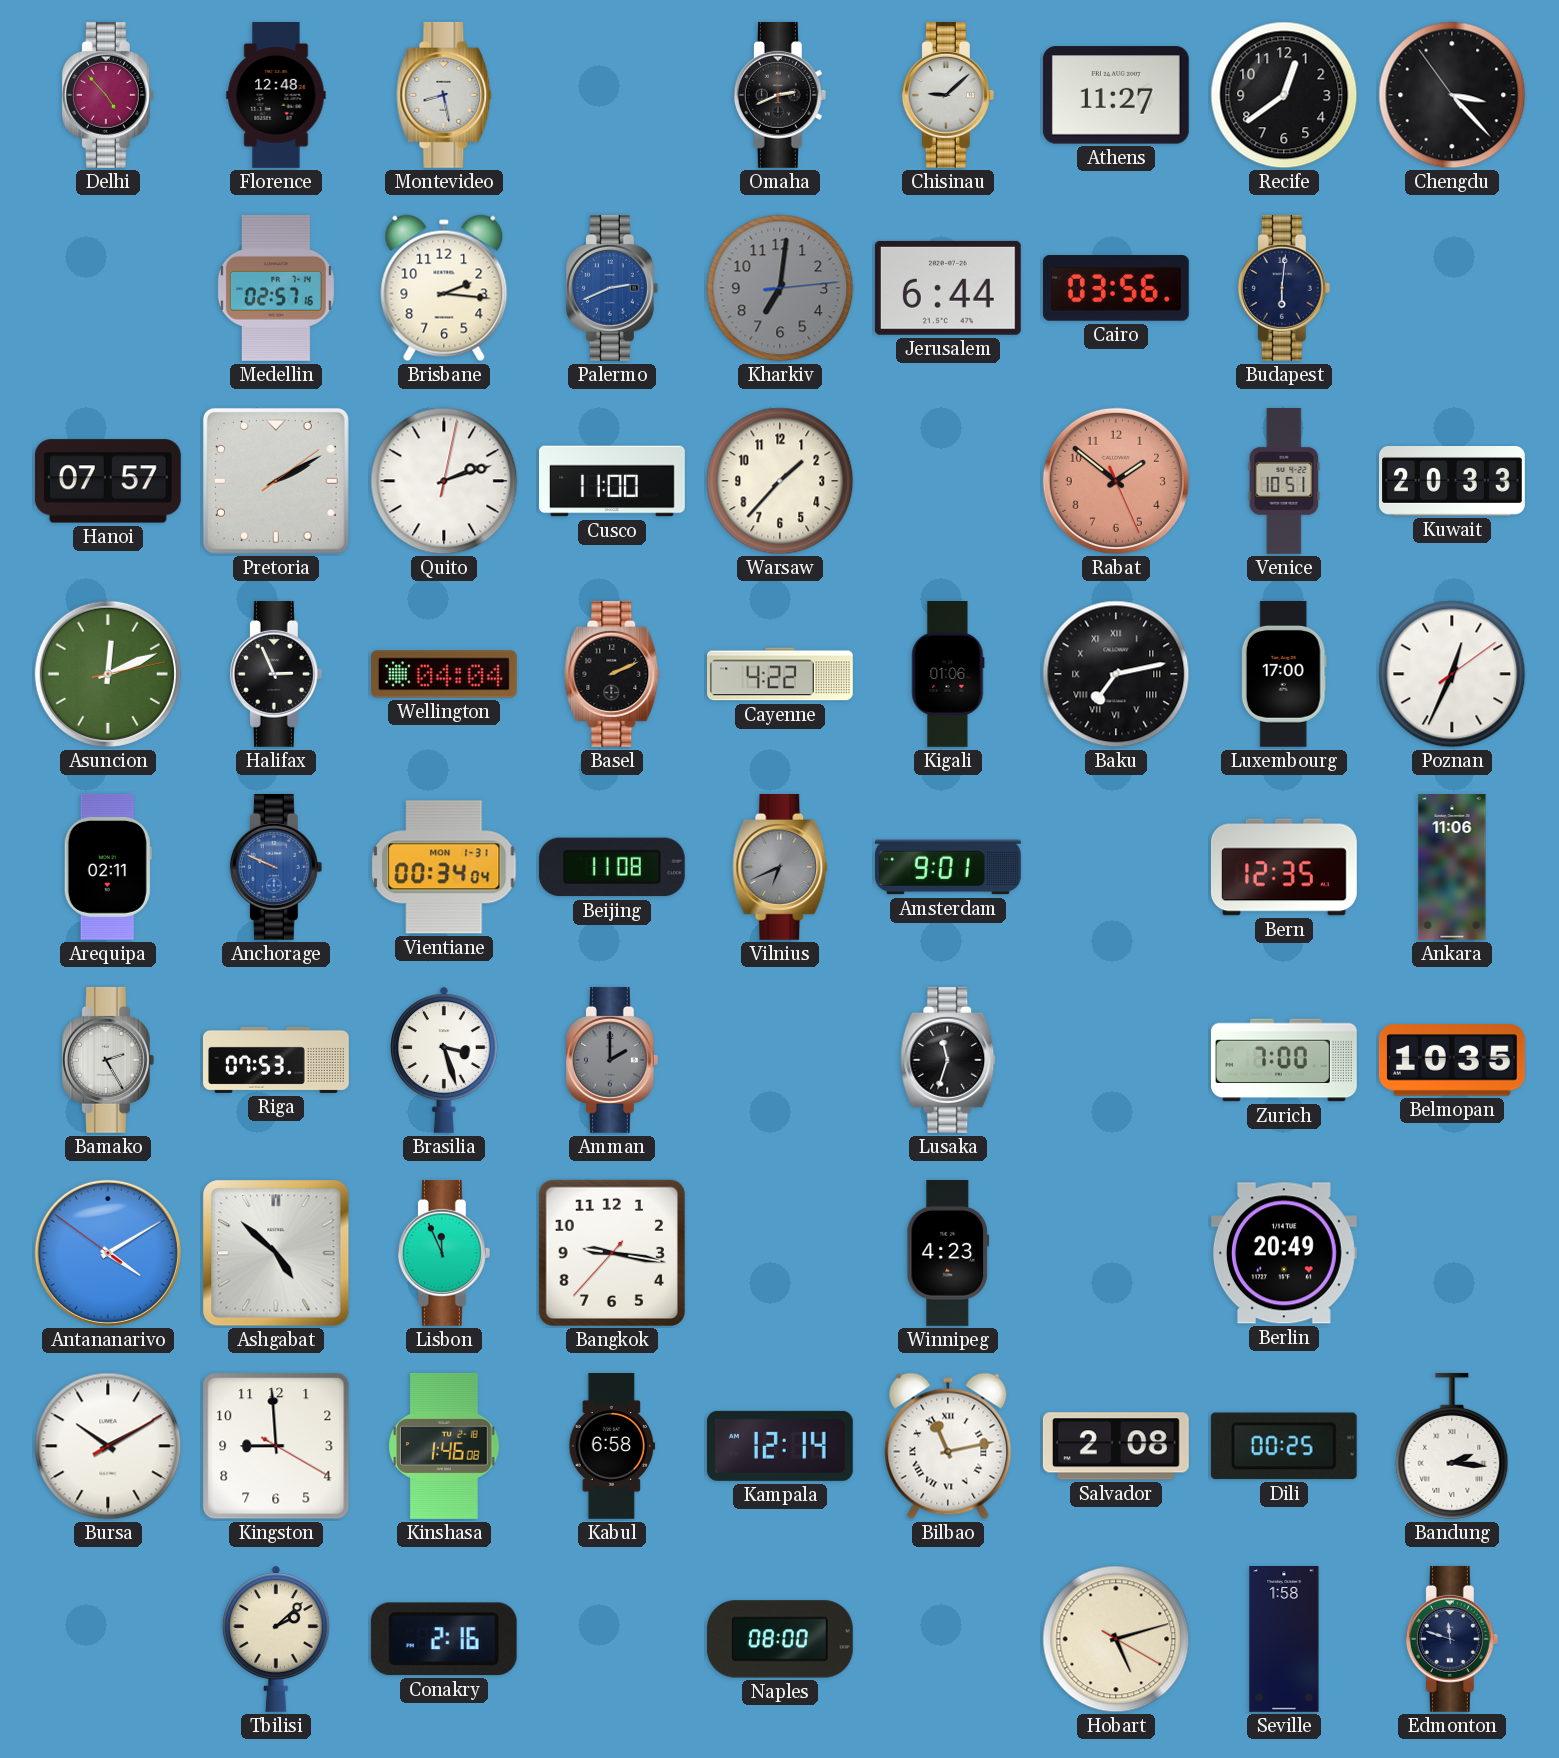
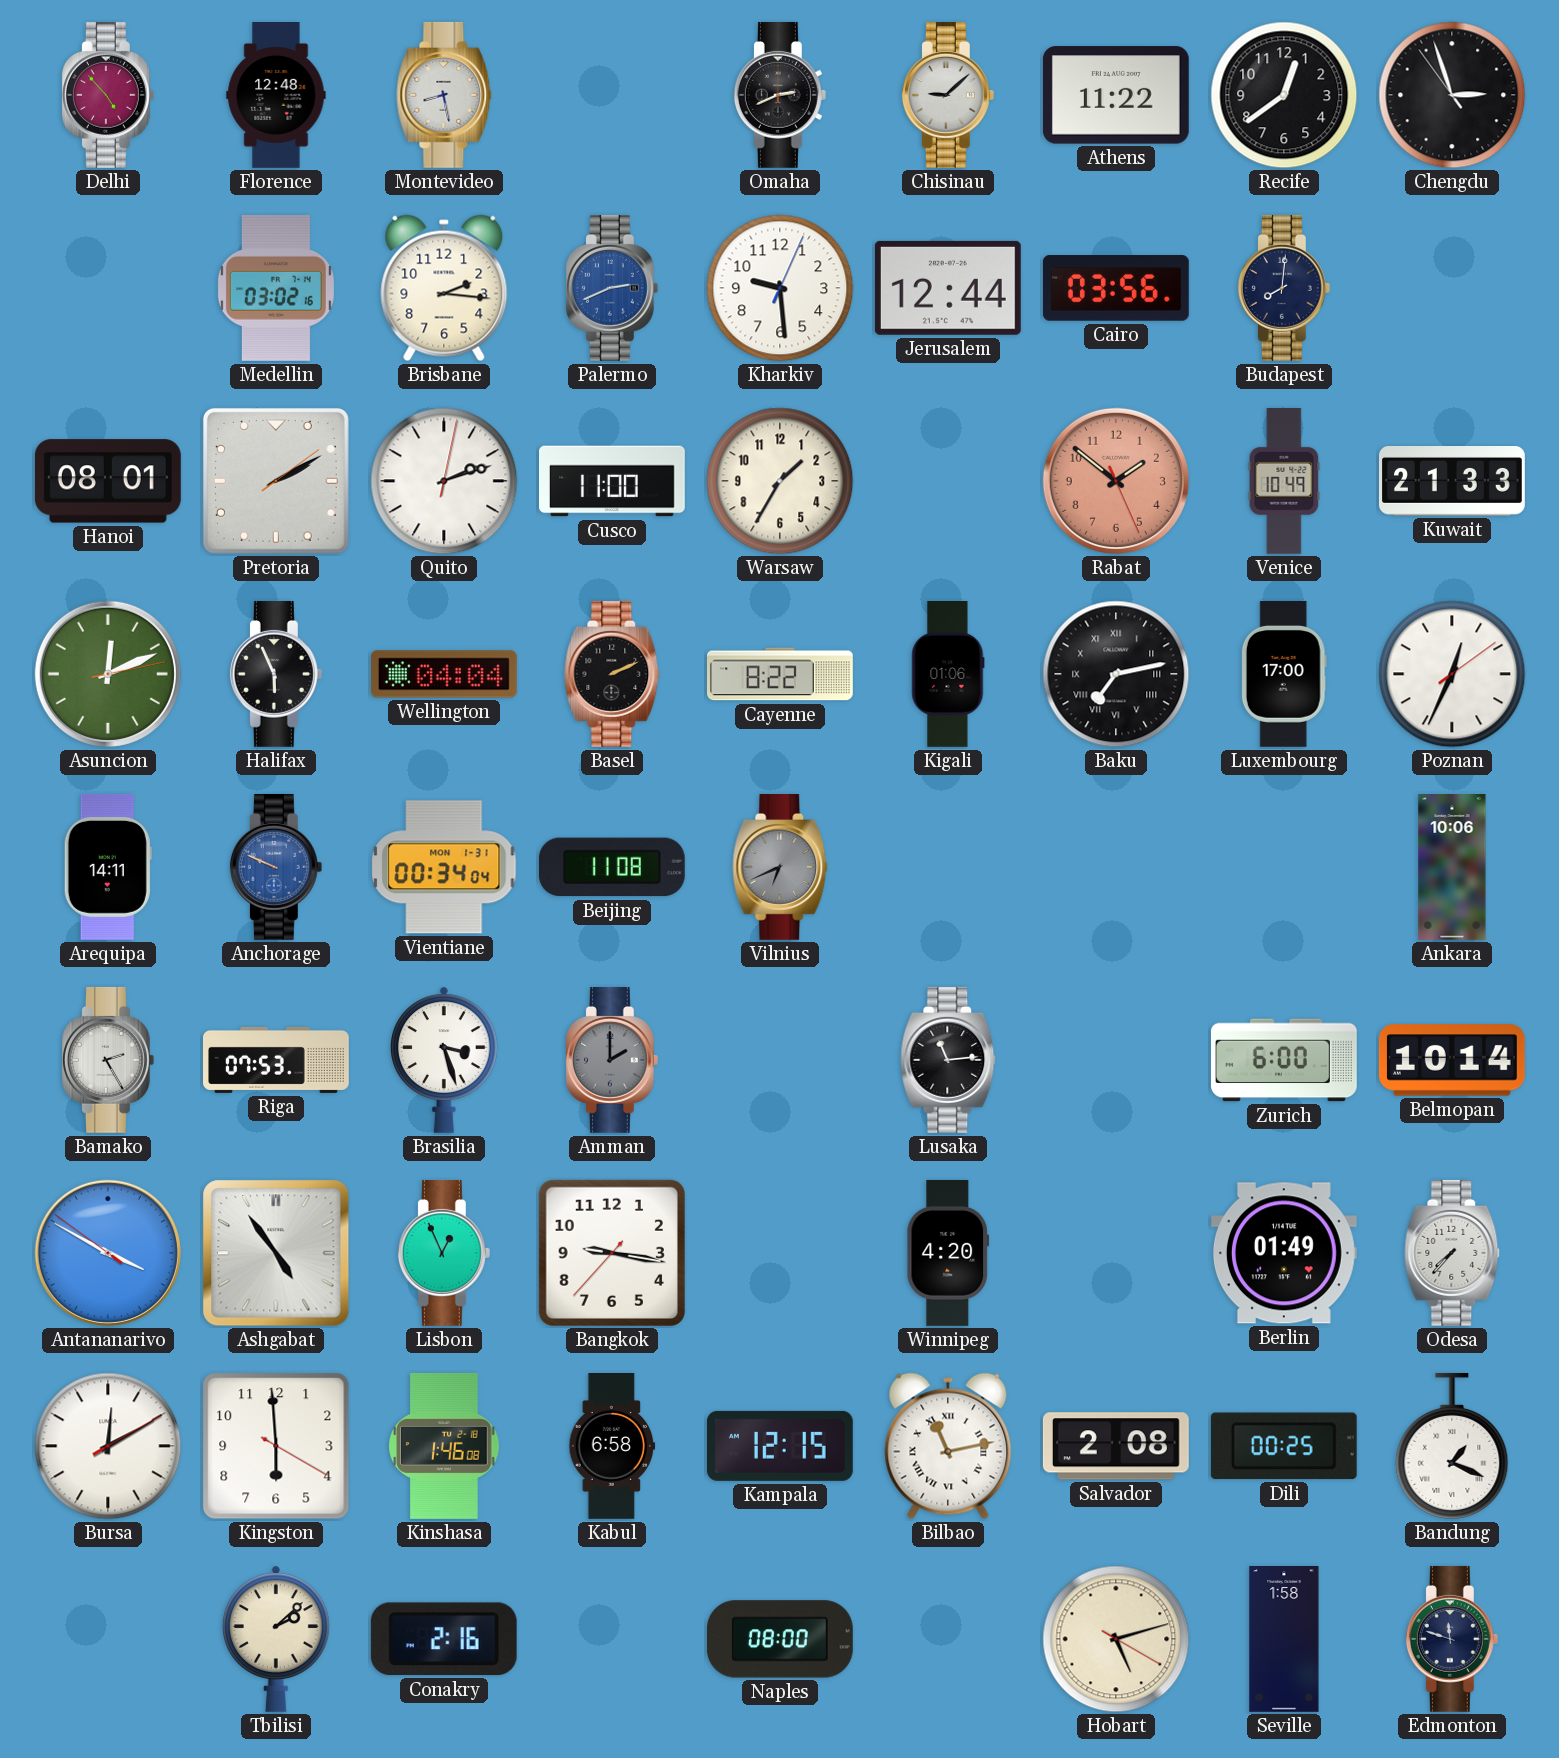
Athens: 11:27 -> 11:22 (1116, 95)
Chengdu: 3:22 -> 2:56 (1452, 95)
Medellin: 02:57 -> 03:02 (276, 288)
Kharkiv: 7:01 -> 9:29 (780, 288)
Kharkiv dial: grey -> white (780, 288)
Jerusalem: 6:44 -> 12:44 (948, 288)
Budapest: 6:01 -> 8:01 (1284, 288)
Hanoi: 07:57 -> 08:01 (108, 481)
Warsaw: 1:37 -> 1:35 (780, 481)
Venice: 10:51 -> 10:49 (1284, 481)
Kuwait: 20:33 -> 21:33 (1453, 482)
Halifax: 2:56 -> 5:56 (276, 674)
Cayenne: 4:22 -> 8:22 (781, 674)
Arequipa: 02:11 -> 14:11 (108, 867)
Amsterdam: 9:01 -> none (948, 867)
Bern: 12:35 -> none (1284, 867)
Ankara: 11:06 -> 10:06 (1452, 868)
Lusaka: 11:33 -> 11:14 (948, 1060)
Zurich: 7:00 -> 6:00 (1284, 1060)
Belmopan: 10:35 -> 10:14 (1452, 1060)
Antananarivo: 4:09 -> 3:49 (108, 1253)
Ashgabat: 4:52 -> 4:54 (276, 1253)
Lisbon: 11:56 -> 12:56 (444, 1253)
Winnipeg: 4:23 -> 4:20 (948, 1253)
Berlin: 20:49 -> 01:49 (1284, 1253)
Odesa: none -> 7:37 (1452, 1253)
Bursa: 10:10 -> 12:10 (108, 1446)
Kingston: 8:59 -> 5:59 (276, 1446)
Kampala: 12:14 -> 12:15 (780, 1446)
Bandung: 2:16 -> 1:19 (1452, 1446)
